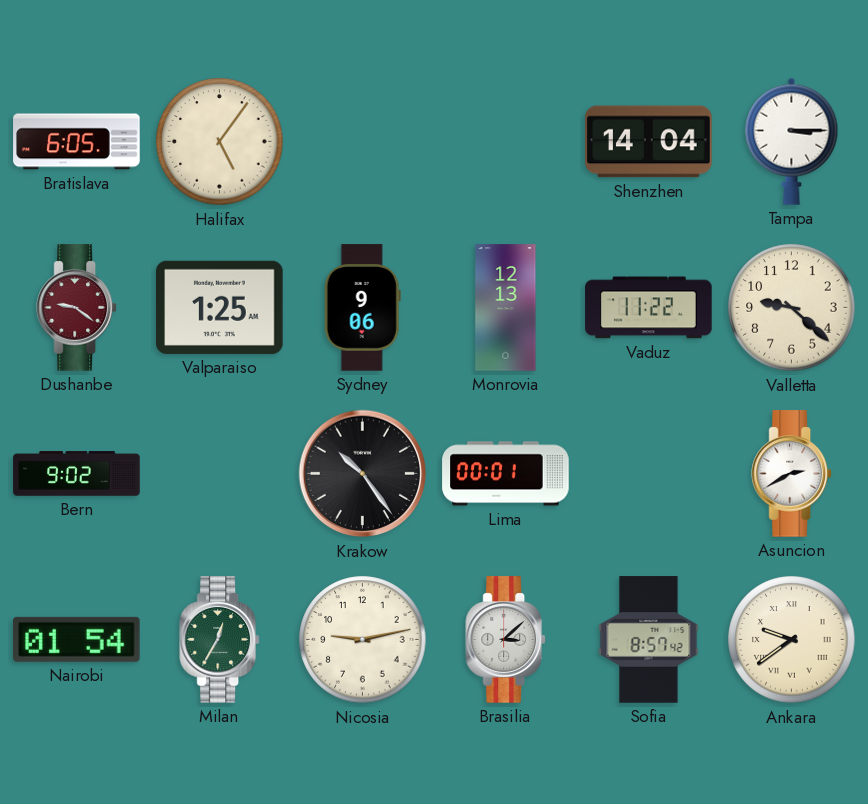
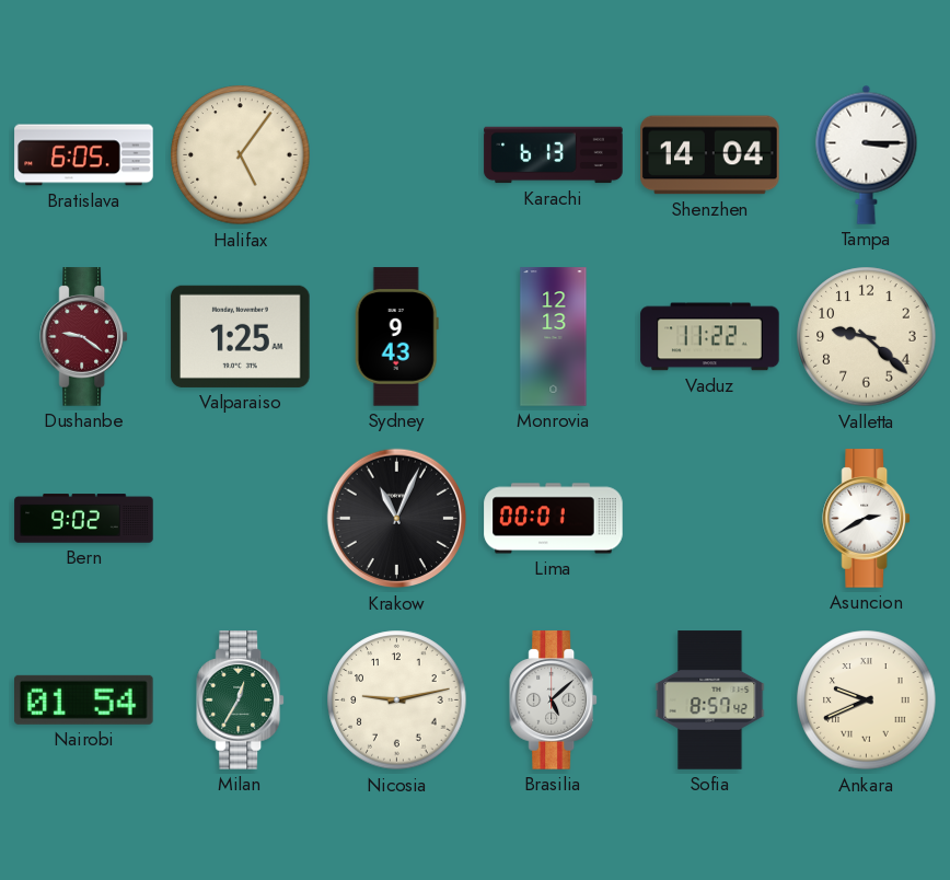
Karachi: none -> 6:13 (554, 155)
Sydney: 9:06 -> 9:43 (396, 337)
Krakow: 10:24 -> 11:04 (397, 519)
Brasilia: 3:08 -> 5:08 (554, 700)
Ankara: 9:39 -> 9:41 (867, 700)
